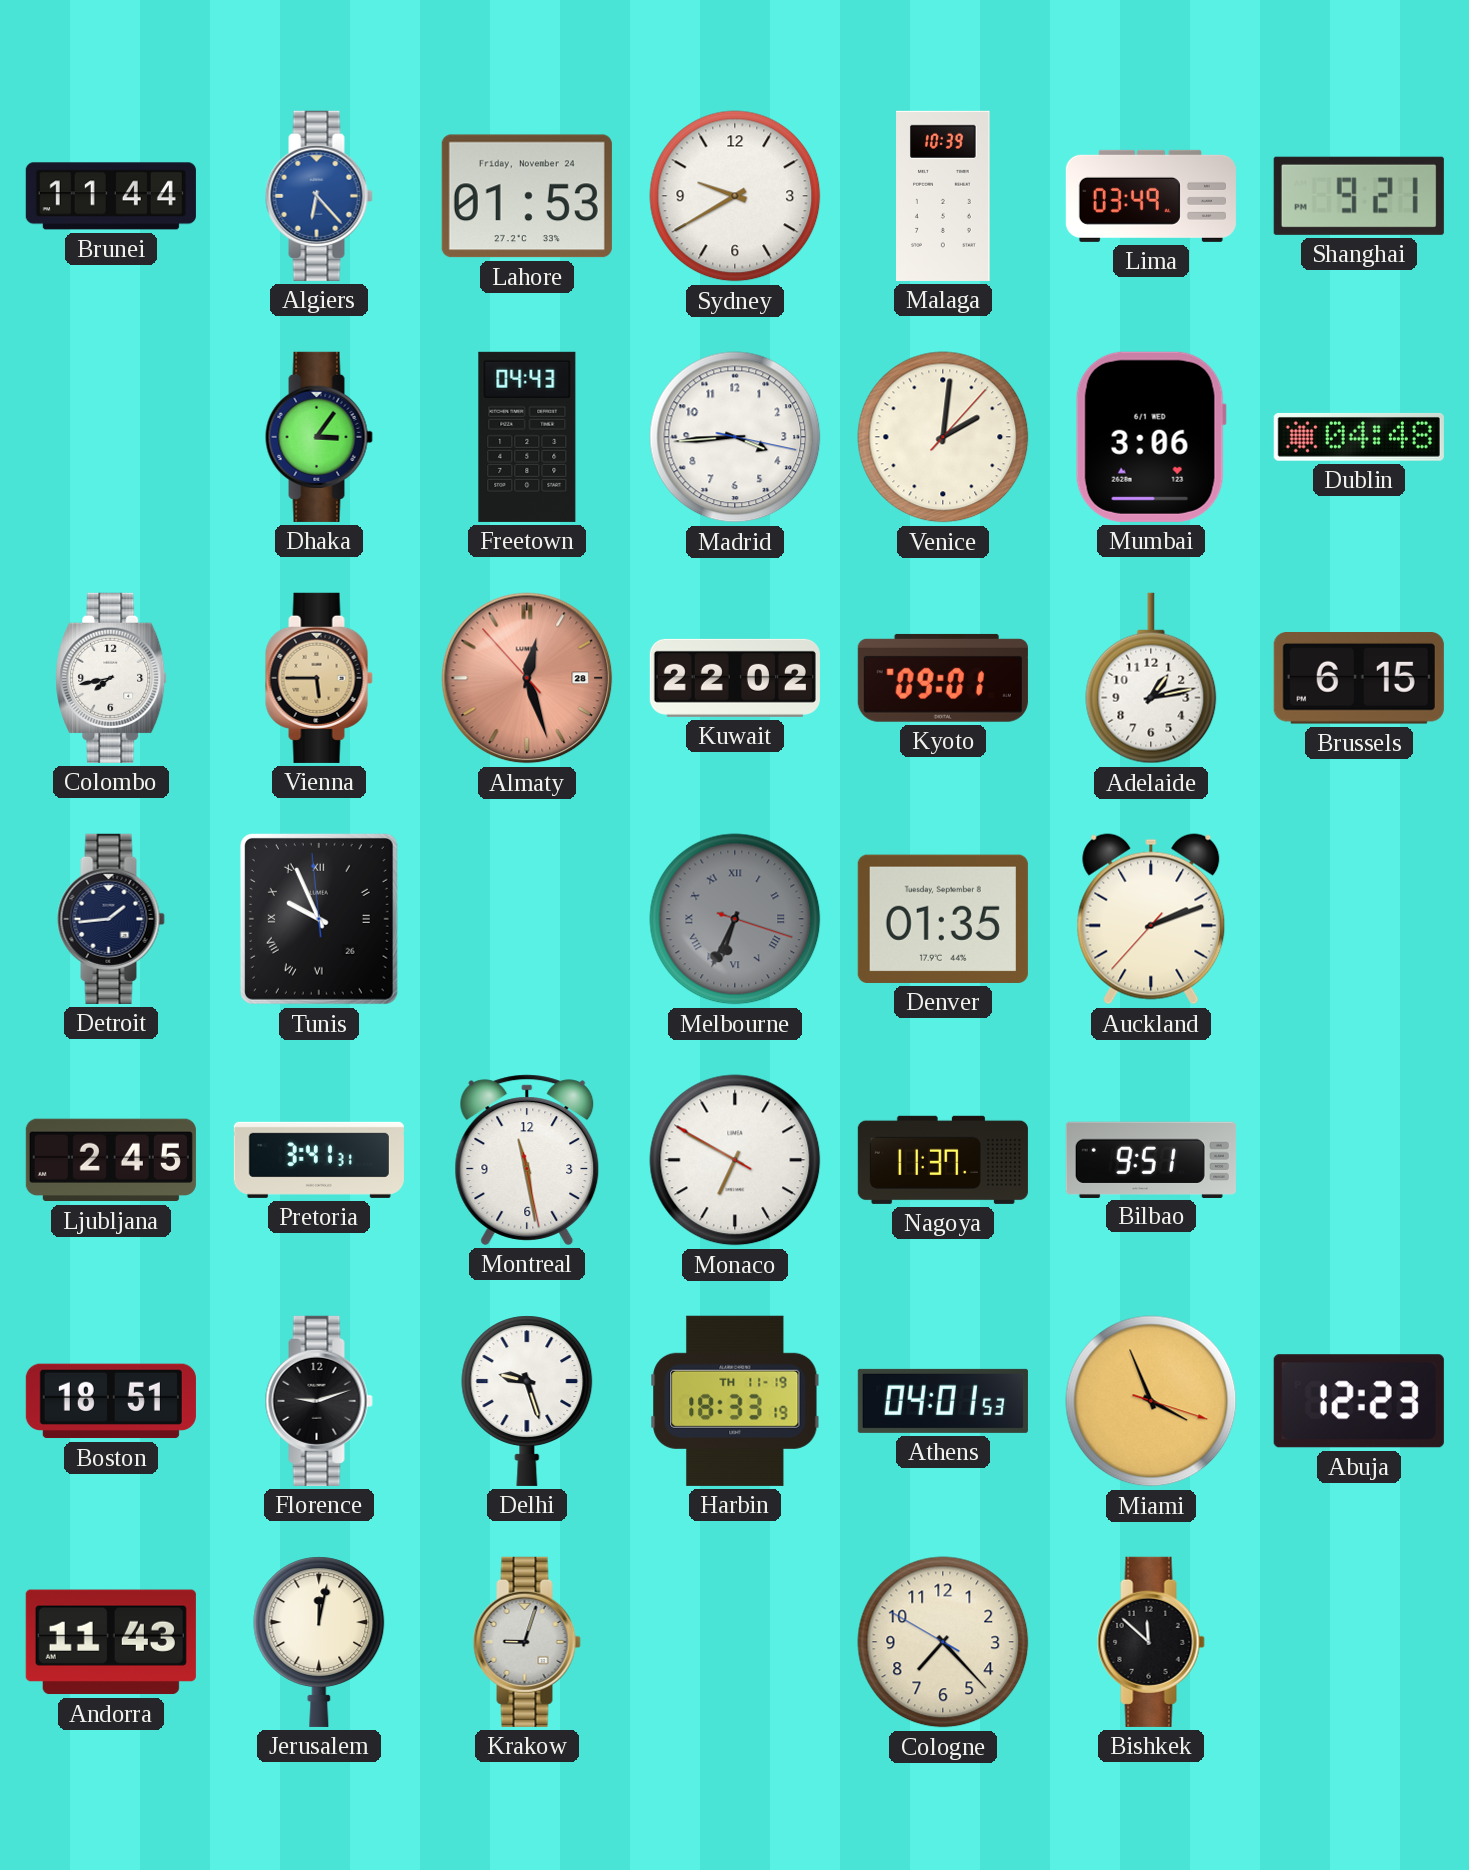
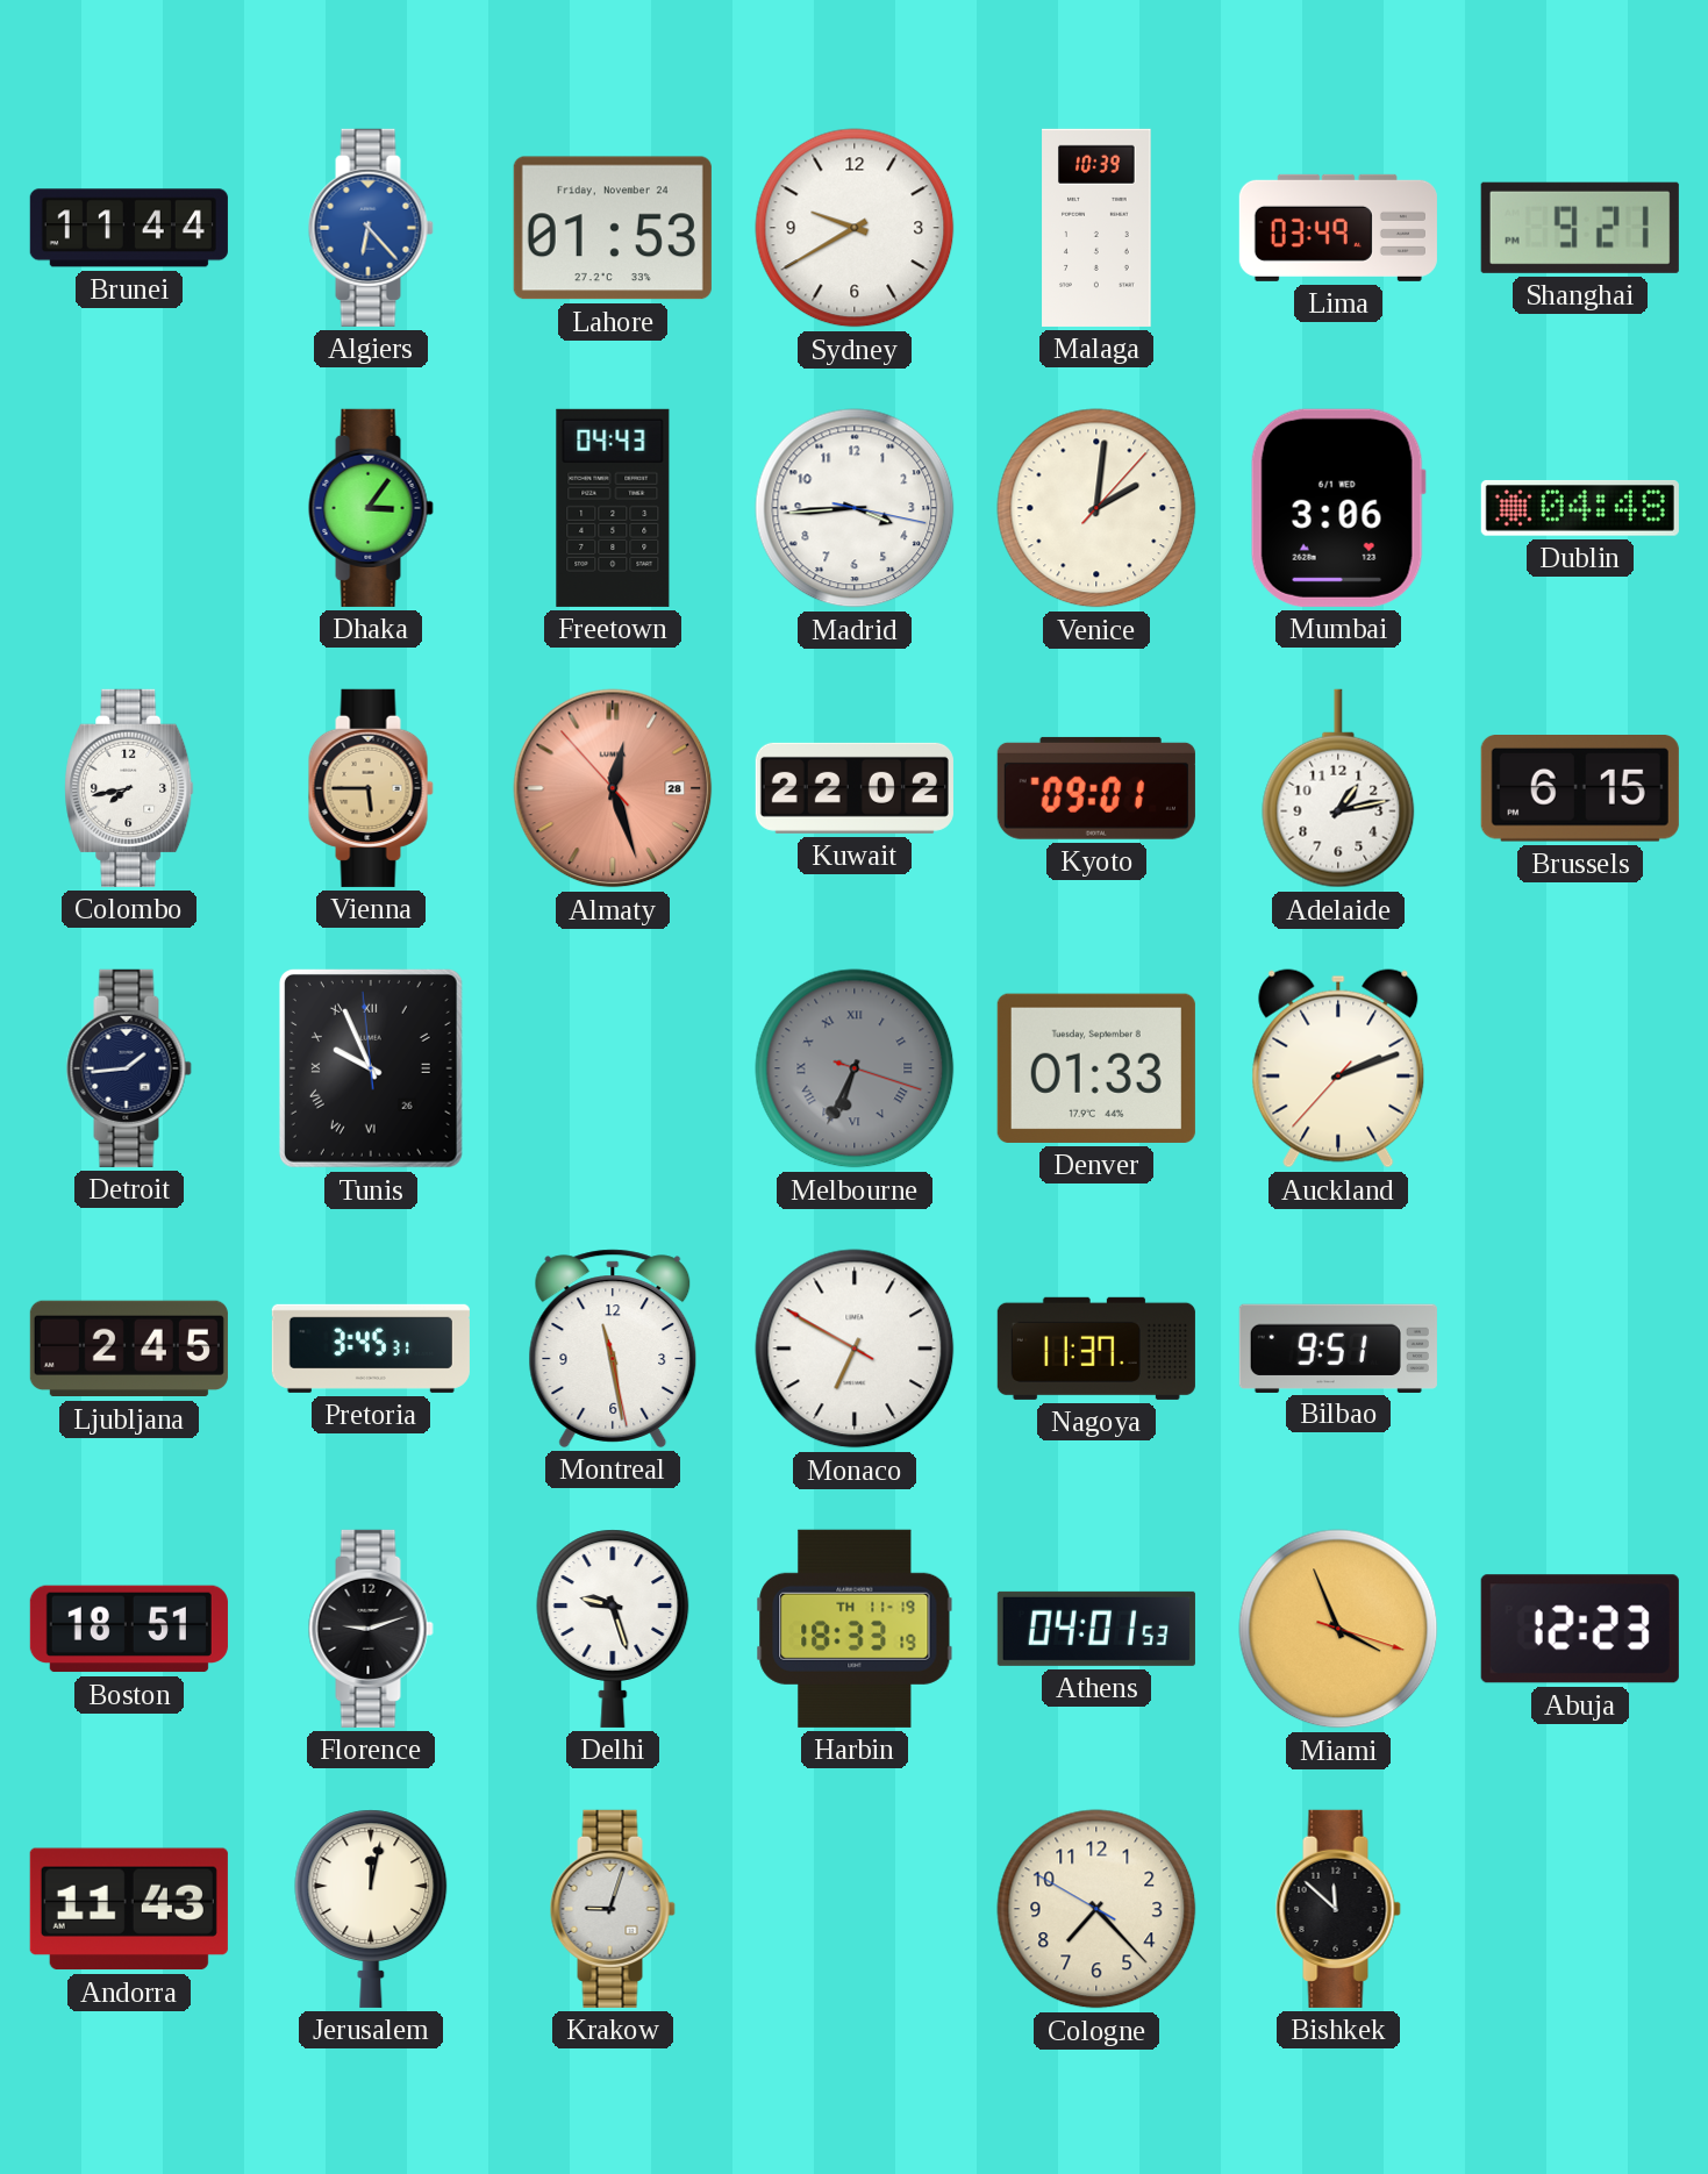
Denver: 01:35 -> 01:33 (1096, 1068)
Pretoria: 3:41 -> 3:45 (371, 1349)
